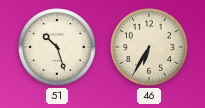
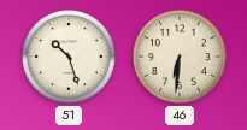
46: 6:35 -> 6:31 (180, 57)
